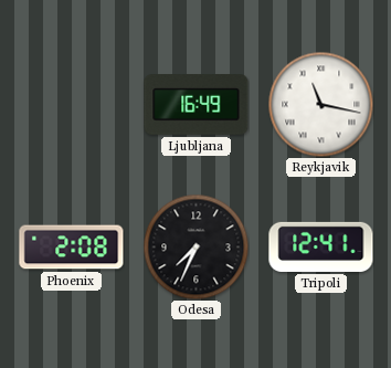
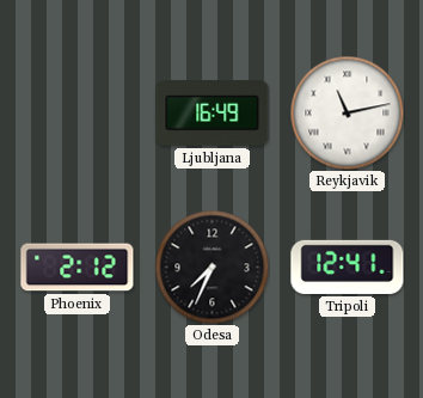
Reykjavik: 11:17 -> 11:13 (347, 112)
Phoenix: 2:08 -> 2:12 (78, 268)
